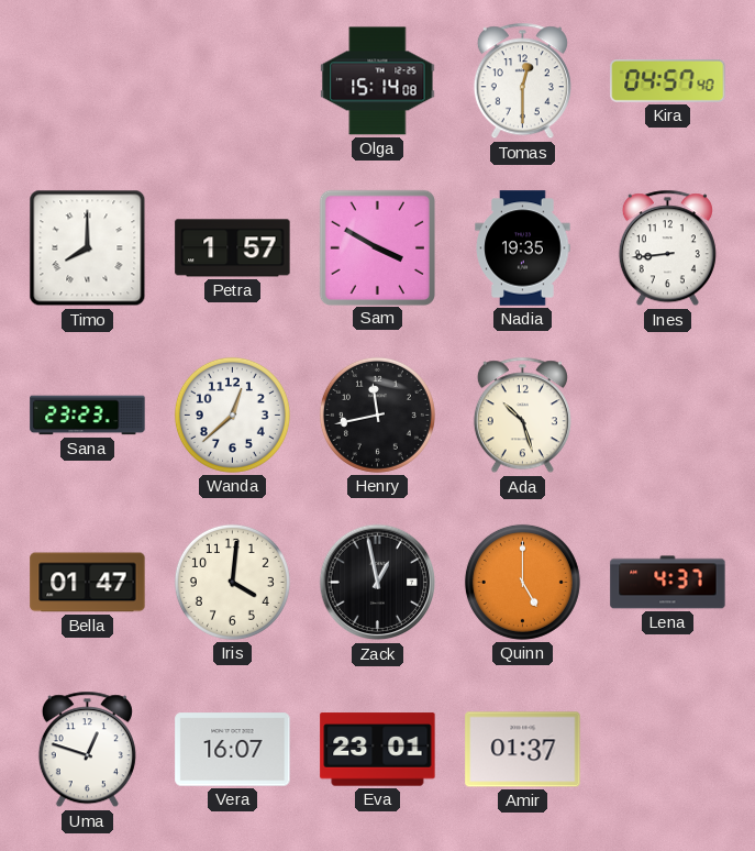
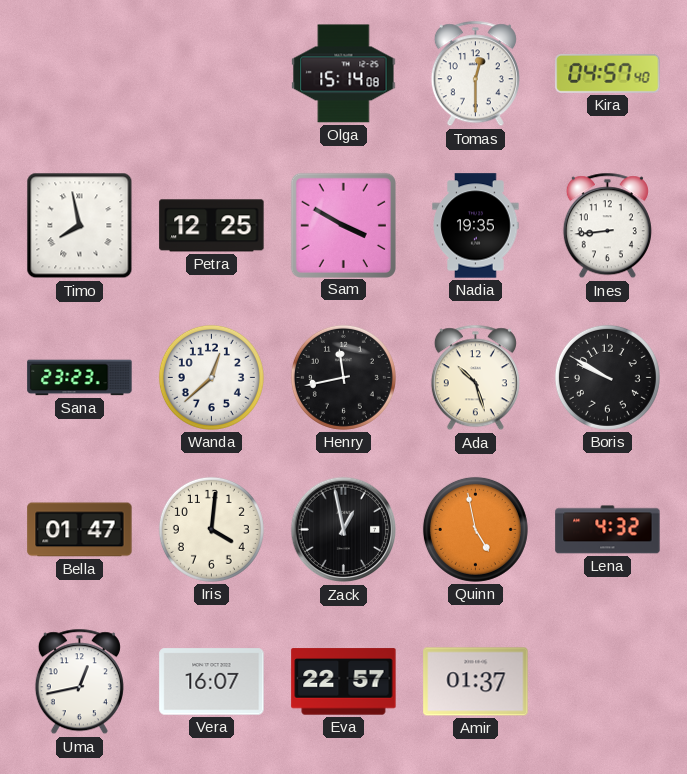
Timo: 8:00 -> 7:58 (80, 226)
Petra: 1:57 -> 12:25 (212, 226)
Boris: none -> 9:50 (607, 377)
Quinn: 5:00 -> 4:58 (475, 529)
Lena: 4:37 -> 4:32 (608, 530)
Uma: 12:48 -> 12:43 (79, 682)
Eva: 23:01 -> 22:57 (344, 682)
